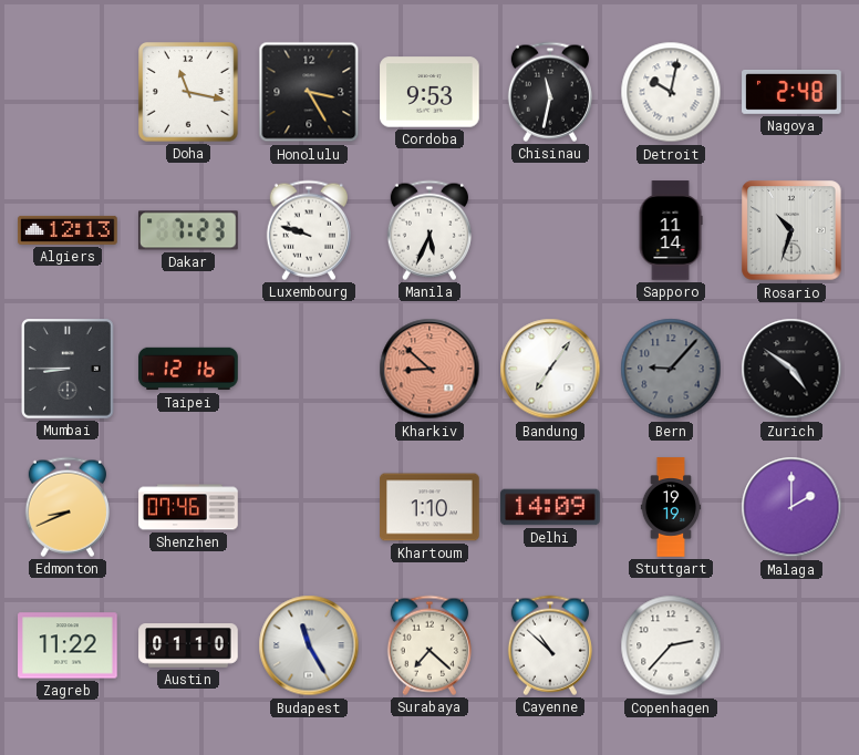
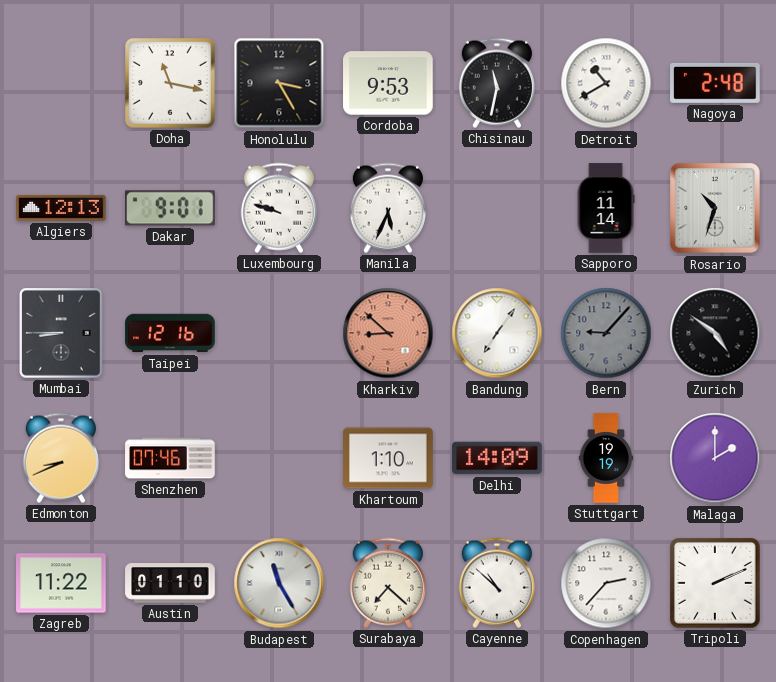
Detroit: 10:02 -> 10:40 (606, 83)
Dakar: 7:23 -> 9:01 (171, 208)
Tripoli: none -> 2:11 (715, 583)
